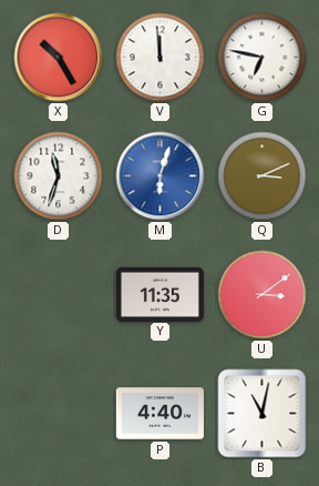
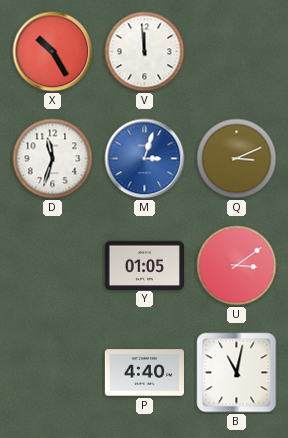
G: 6:47 -> none (263, 58)
M: 6:03 -> 3:03 (145, 159)
Y: 11:35 -> 01:05 (144, 265)
